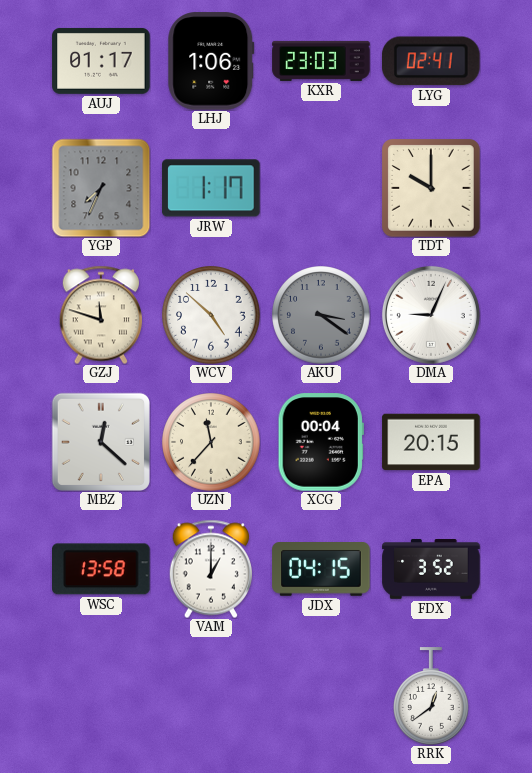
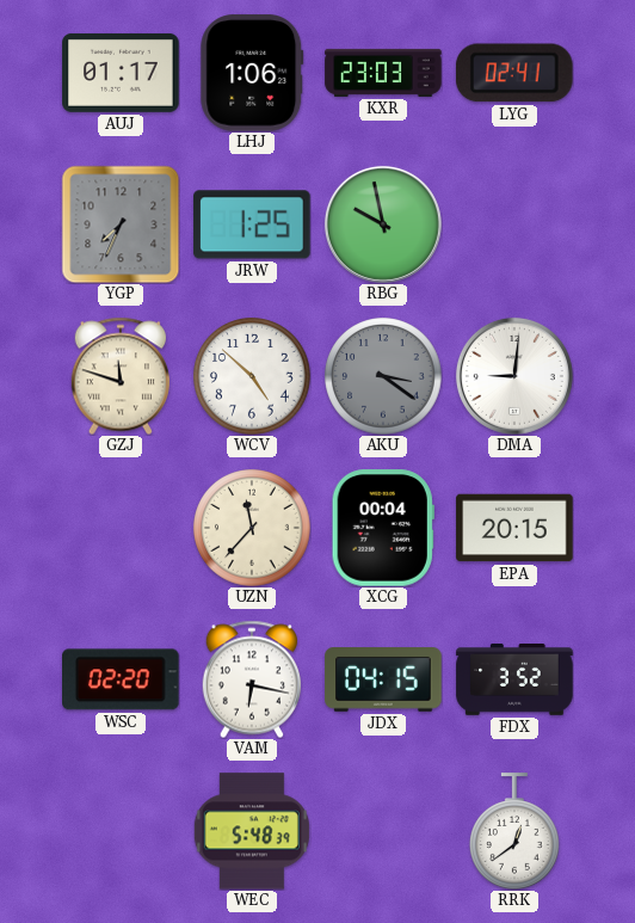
JRW: 1:17 -> 1:25 (252, 224)
RBG: none -> 9:58 (383, 224)
TDT: 10:00 -> none (431, 188)
DMA: 9:04 -> 9:01 (514, 376)
MBZ: 12:22 -> none (101, 442)
WSC: 13:58 -> 02:20 (122, 679)
VAM: 1:00 -> 6:17 (251, 679)
WEC: none -> 5:48 (252, 831)
